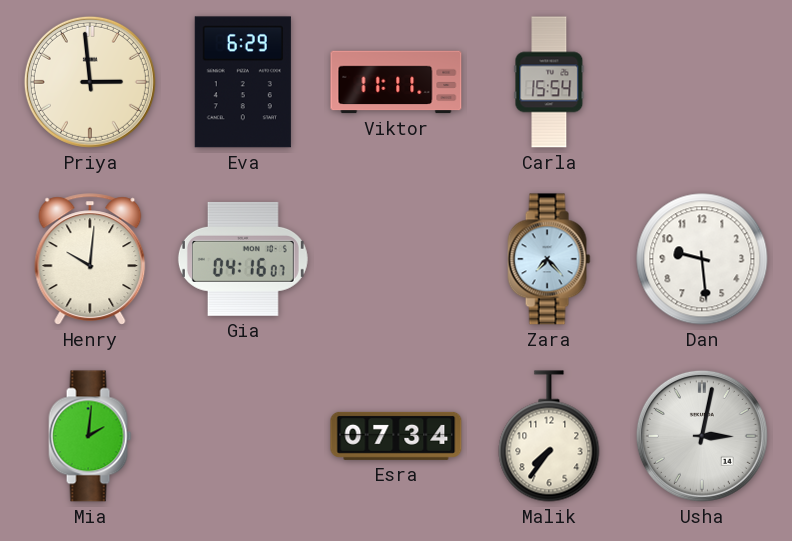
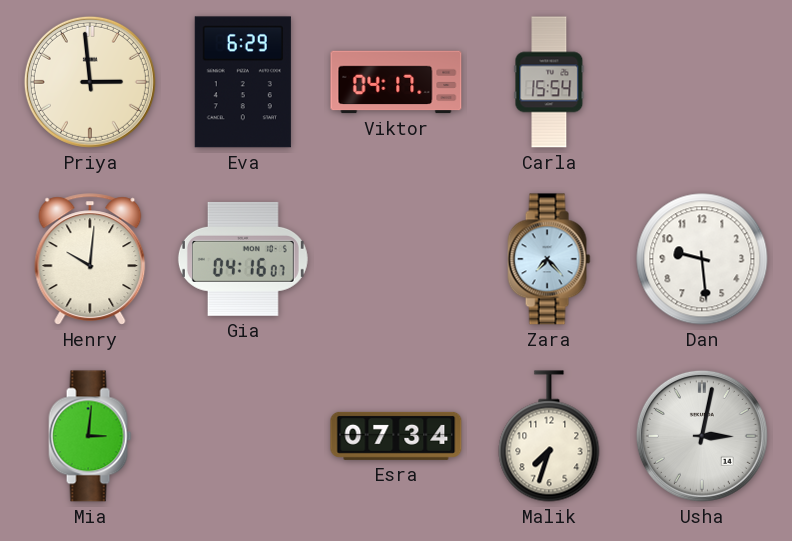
Viktor: 11:11 -> 04:17 (396, 82)
Mia: 2:01 -> 3:01 (90, 436)
Malik: 7:36 -> 7:33 (549, 436)
